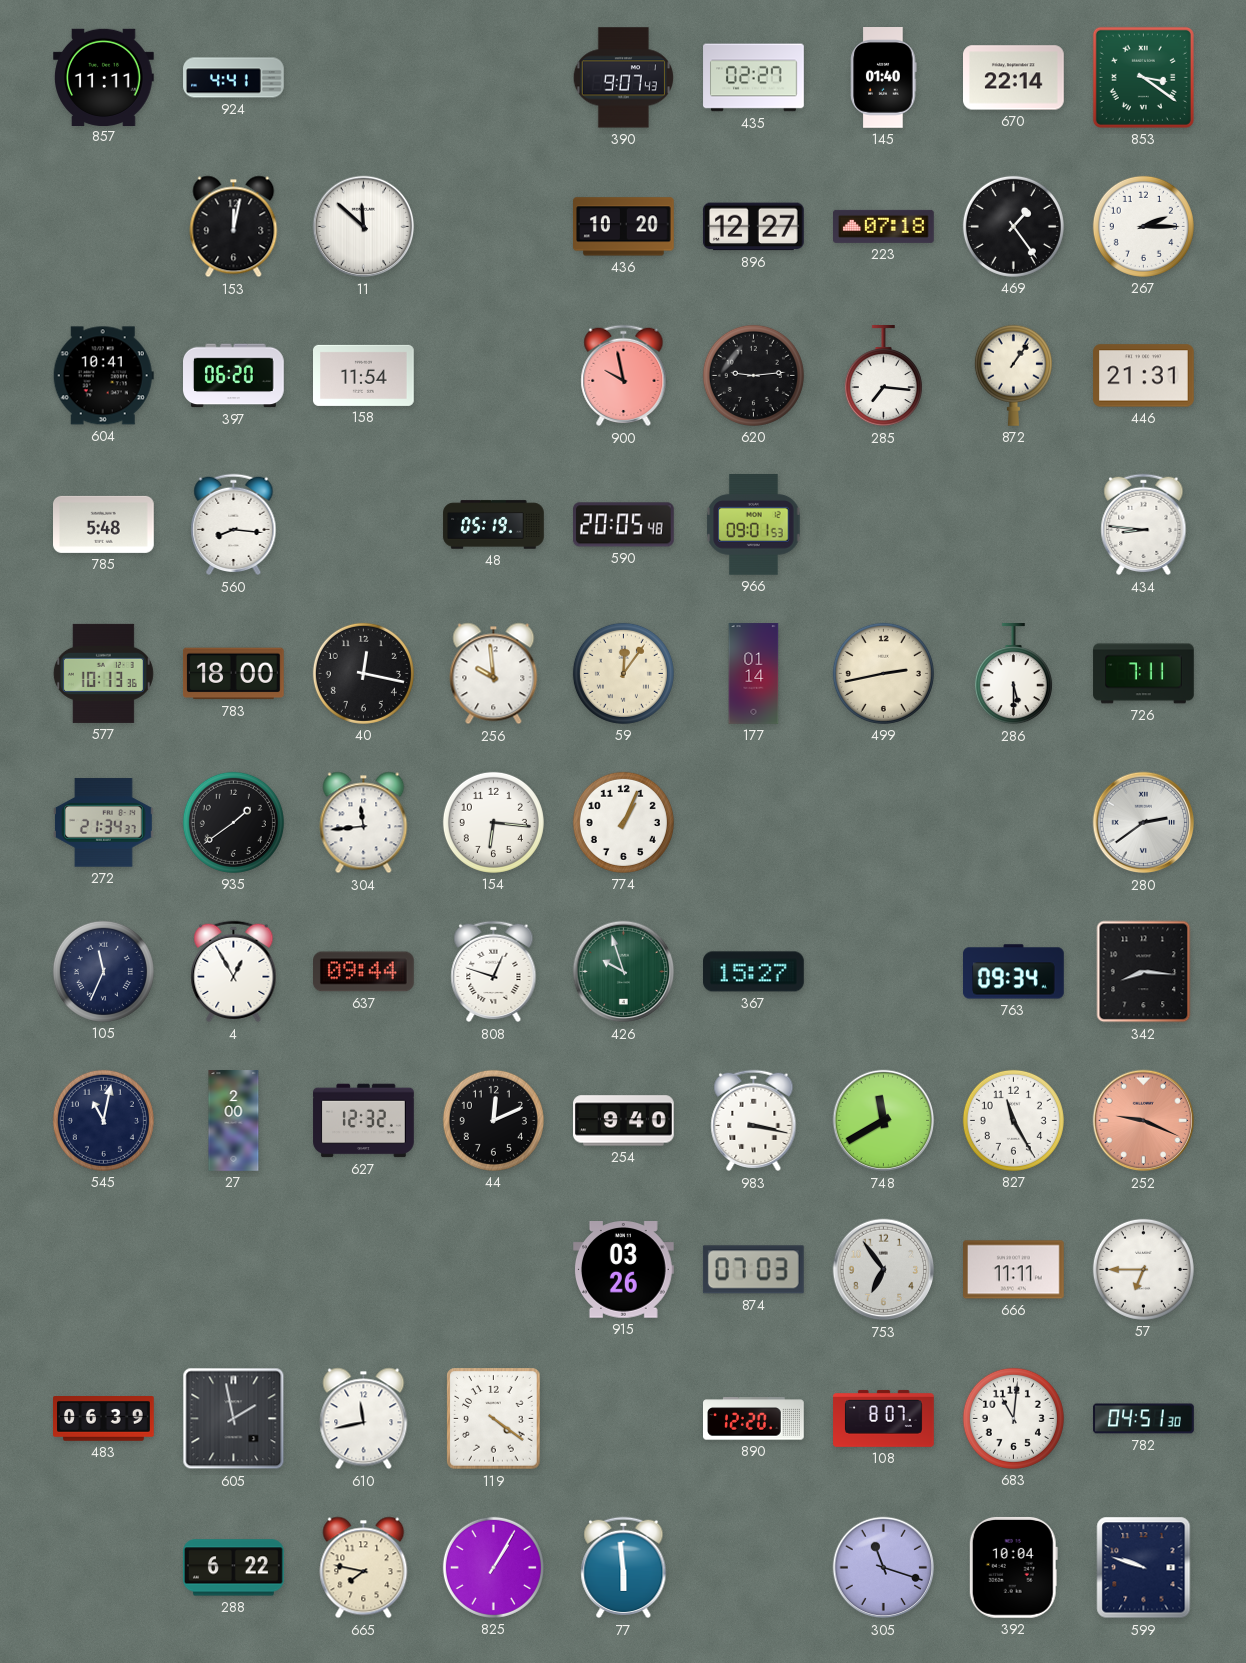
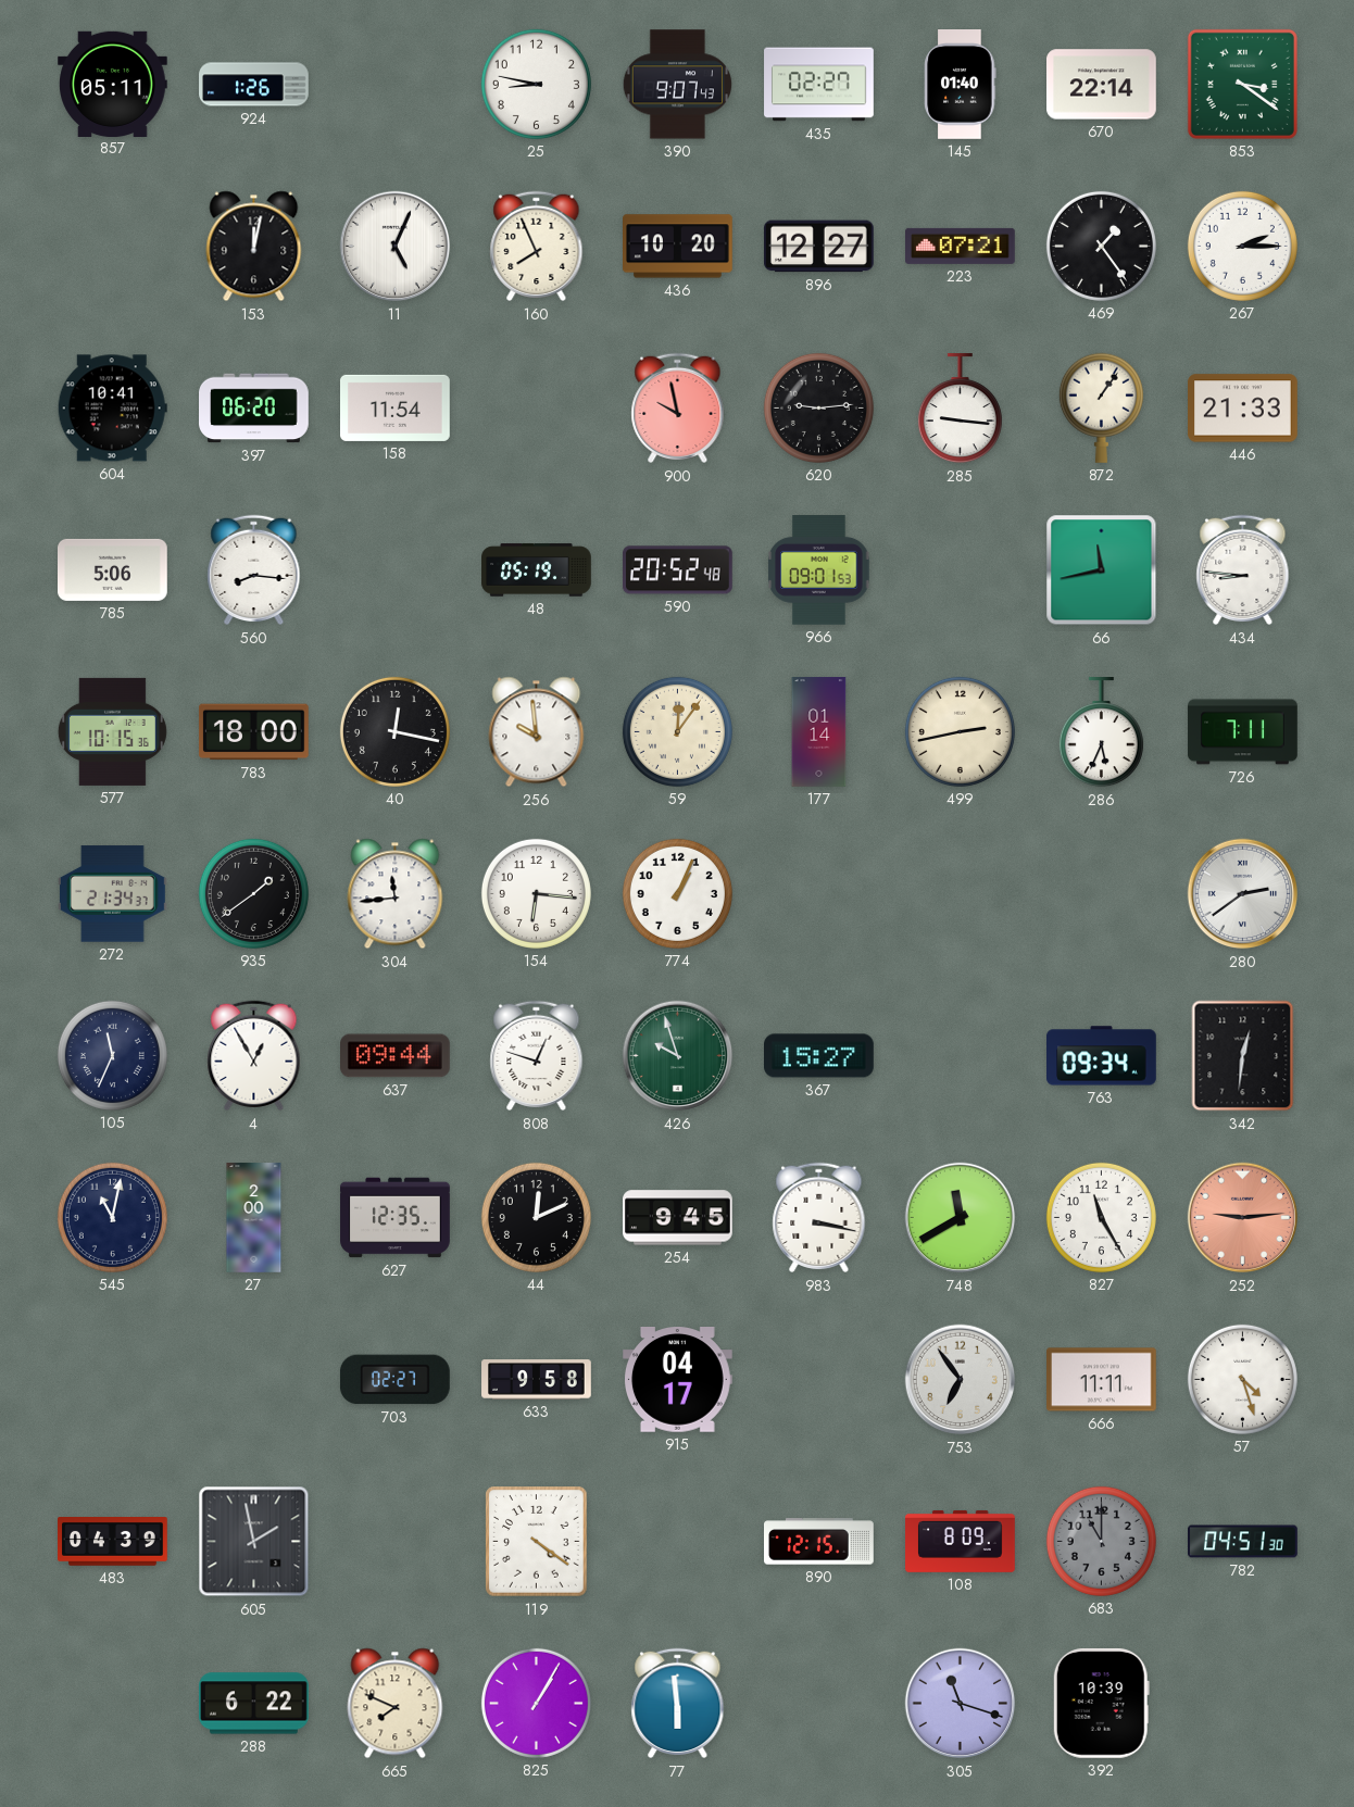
857: 11:11 -> 05:11 (113, 84)
924: 4:41 -> 1:26 (254, 85)
25: none -> 8:47 (536, 84)
11: 11:52 -> 5:04 (396, 247)
160: none -> 7:56 (537, 247)
223: 07:18 -> 07:21 (961, 246)
285: 7:16 -> 9:16 (960, 410)
446: 21:31 -> 21:33 (1243, 409)
785: 5:48 -> 5:06 (113, 569)
590: 20:05 -> 20:52 (678, 570)
66: none -> 11:43 (1102, 570)
577: 10:13 -> 10:15 (112, 731)
286: 5:30 -> 5:34 (1101, 733)
342: 8:16 -> 12:31 (1243, 1056)
627: 12:32 -> 12:35 (396, 1218)
254: 9:40 -> 9:45 (678, 1218)
252: 9:19 -> 9:14 (1243, 1218)
703: none -> 02:27 (394, 1380)
633: none -> 9:58 (537, 1380)
915: 03:26 -> 04:17 (678, 1380)
874: 07:03 -> none (753, 1270)
57: 6:45 -> 4:27 (1242, 1379)
483: 06:39 -> 04:39 (113, 1542)
610: 11:43 -> none (364, 1419)
890: 12:20 -> 12:15 (819, 1542)
108: 8:07 -> 8:09 (961, 1541)
683: 11:01 -> 11:00 (1101, 1541)
683 dial: white -> grey (1101, 1541)
665: 7:47 -> 7:49 (396, 1704)
392: 10:04 -> 10:39 (1101, 1704)
599: 9:48 -> none (1144, 1568)
